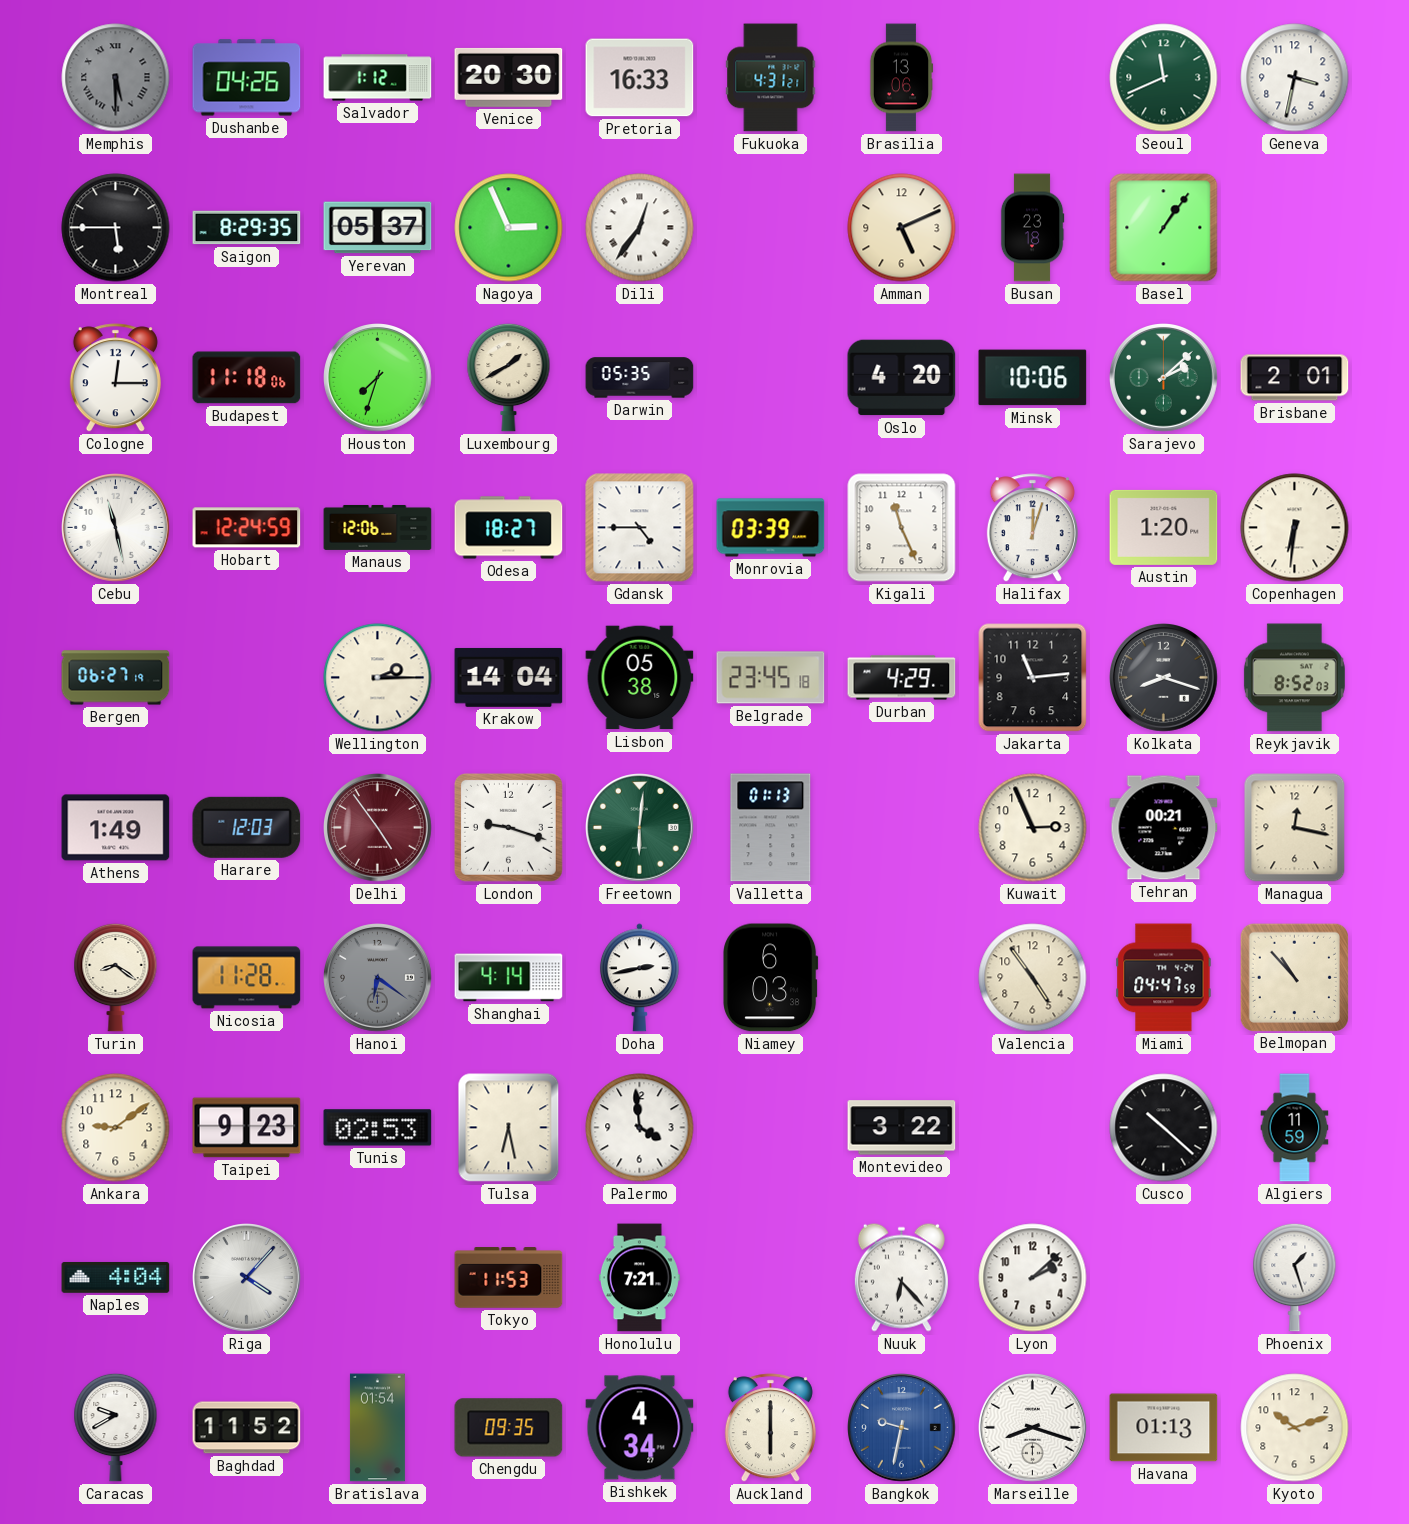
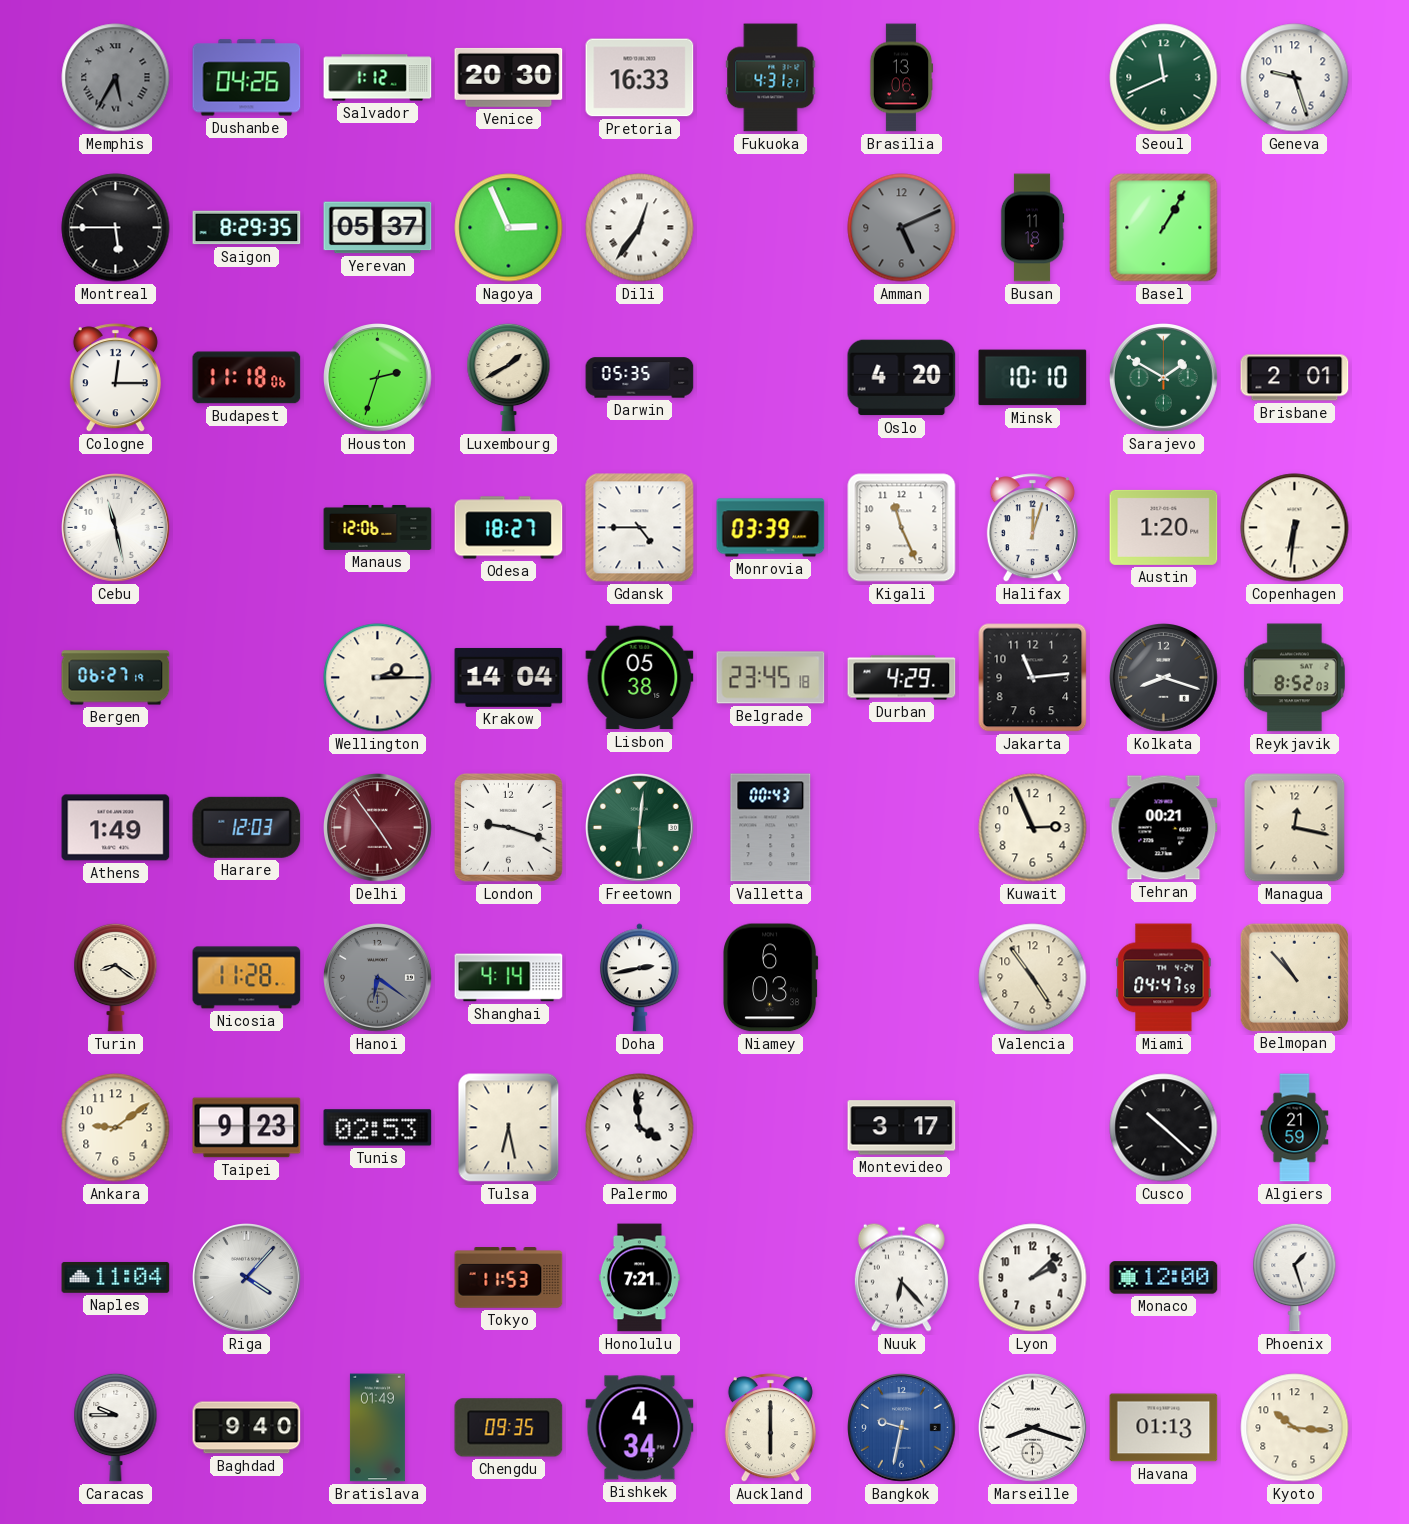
Memphis: 5:30 -> 5:35 (116, 78)
Geneva: 3:32 -> 9:27 (1295, 78)
Amman dial: cream -> grey (902, 228)
Busan: 23:18 -> 11:18 (1032, 228)
Basel: 1:06 -> 1:05 (1164, 228)
Houston: 7:33 -> 2:33 (378, 378)
Minsk: 10:06 -> 10:10 (1033, 378)
Sarajevo: 2:08 -> 1:50 (1164, 378)
Hobart: 12:24 -> none (247, 528)
Valletta: 01:13 -> 00:43 (771, 828)
Montevideo: 3:22 -> 3:17 (902, 1128)
Algiers: 11:59 -> 21:59 (1295, 1128)
Naples: 4:04 -> 11:04 (116, 1278)
Monaco: none -> 12:00 (1164, 1278)
Caracas: 9:40 -> 9:45 (116, 1427)
Baghdad: 11:52 -> 9:40 (247, 1428)
Bratislava: 01:54 -> 01:49 (377, 1428)
Kyoto: 10:12 -> 10:16 (1295, 1428)
